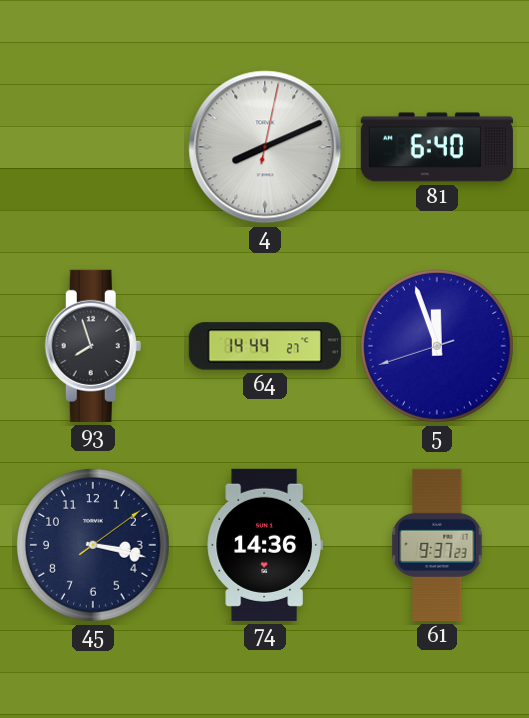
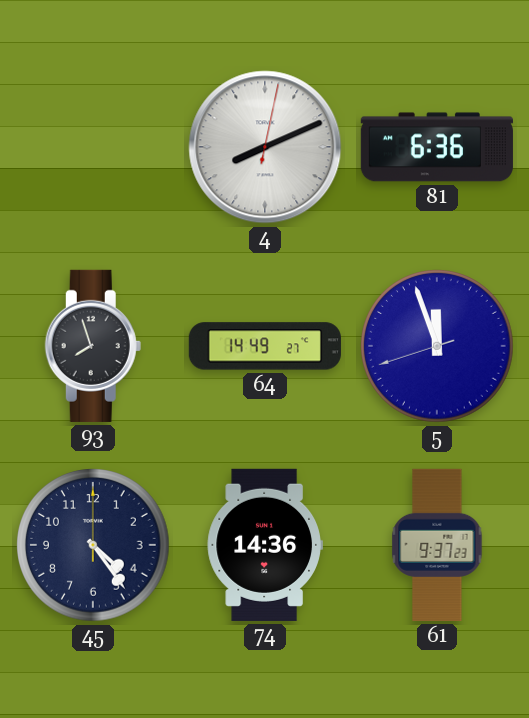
81: 6:40 -> 6:36 (437, 147)
64: 14:44 -> 14:49 (265, 346)
45: 3:17 -> 4:24 (93, 545)
